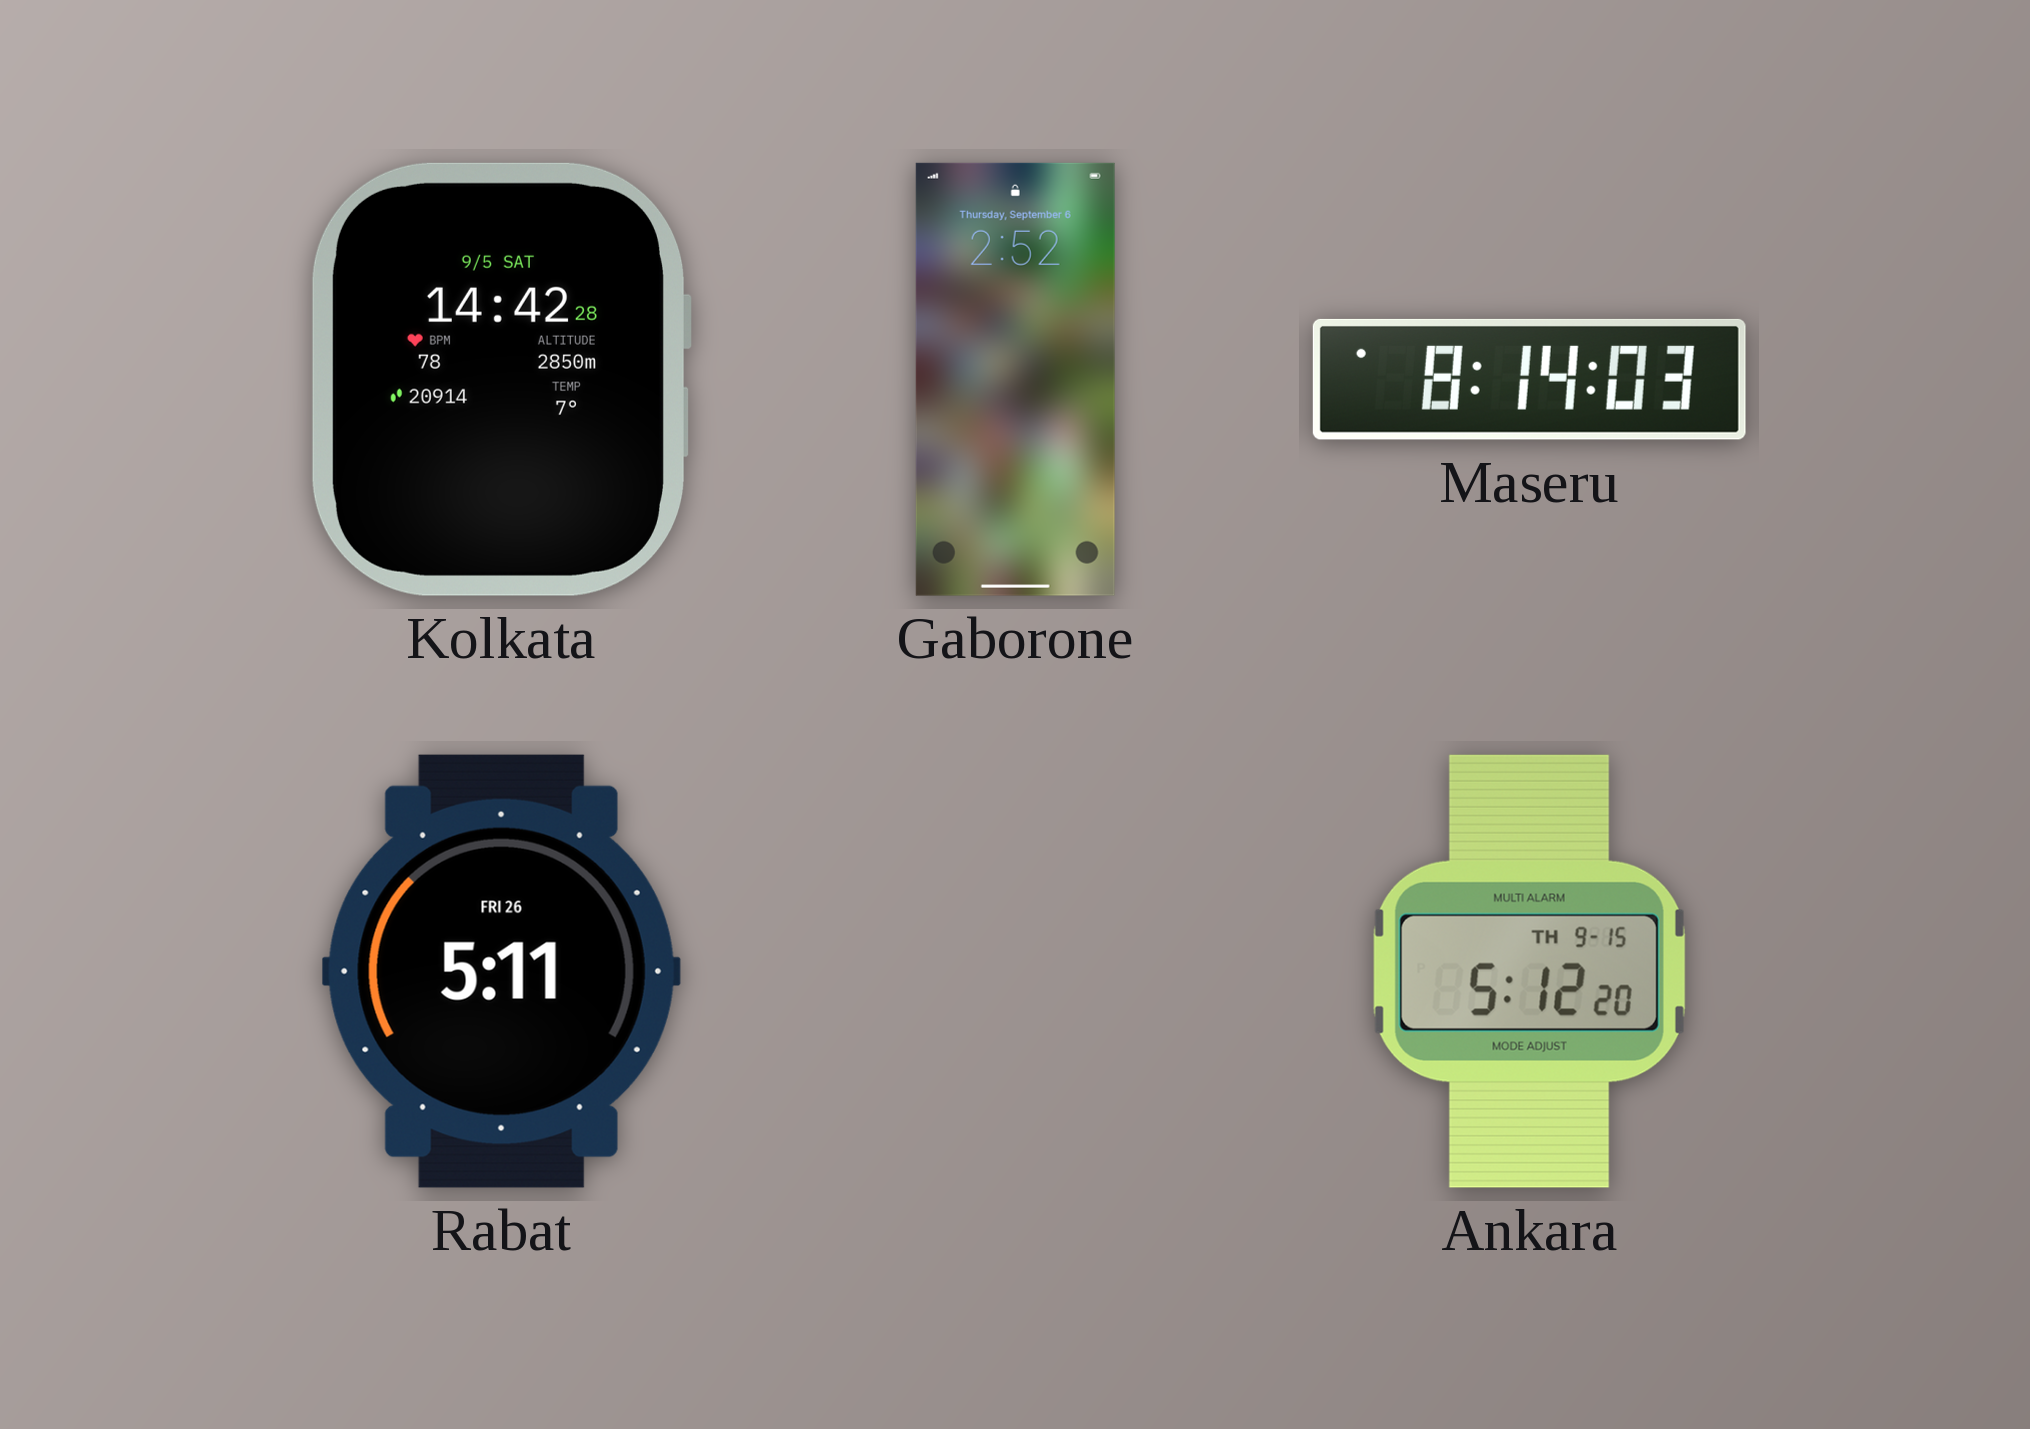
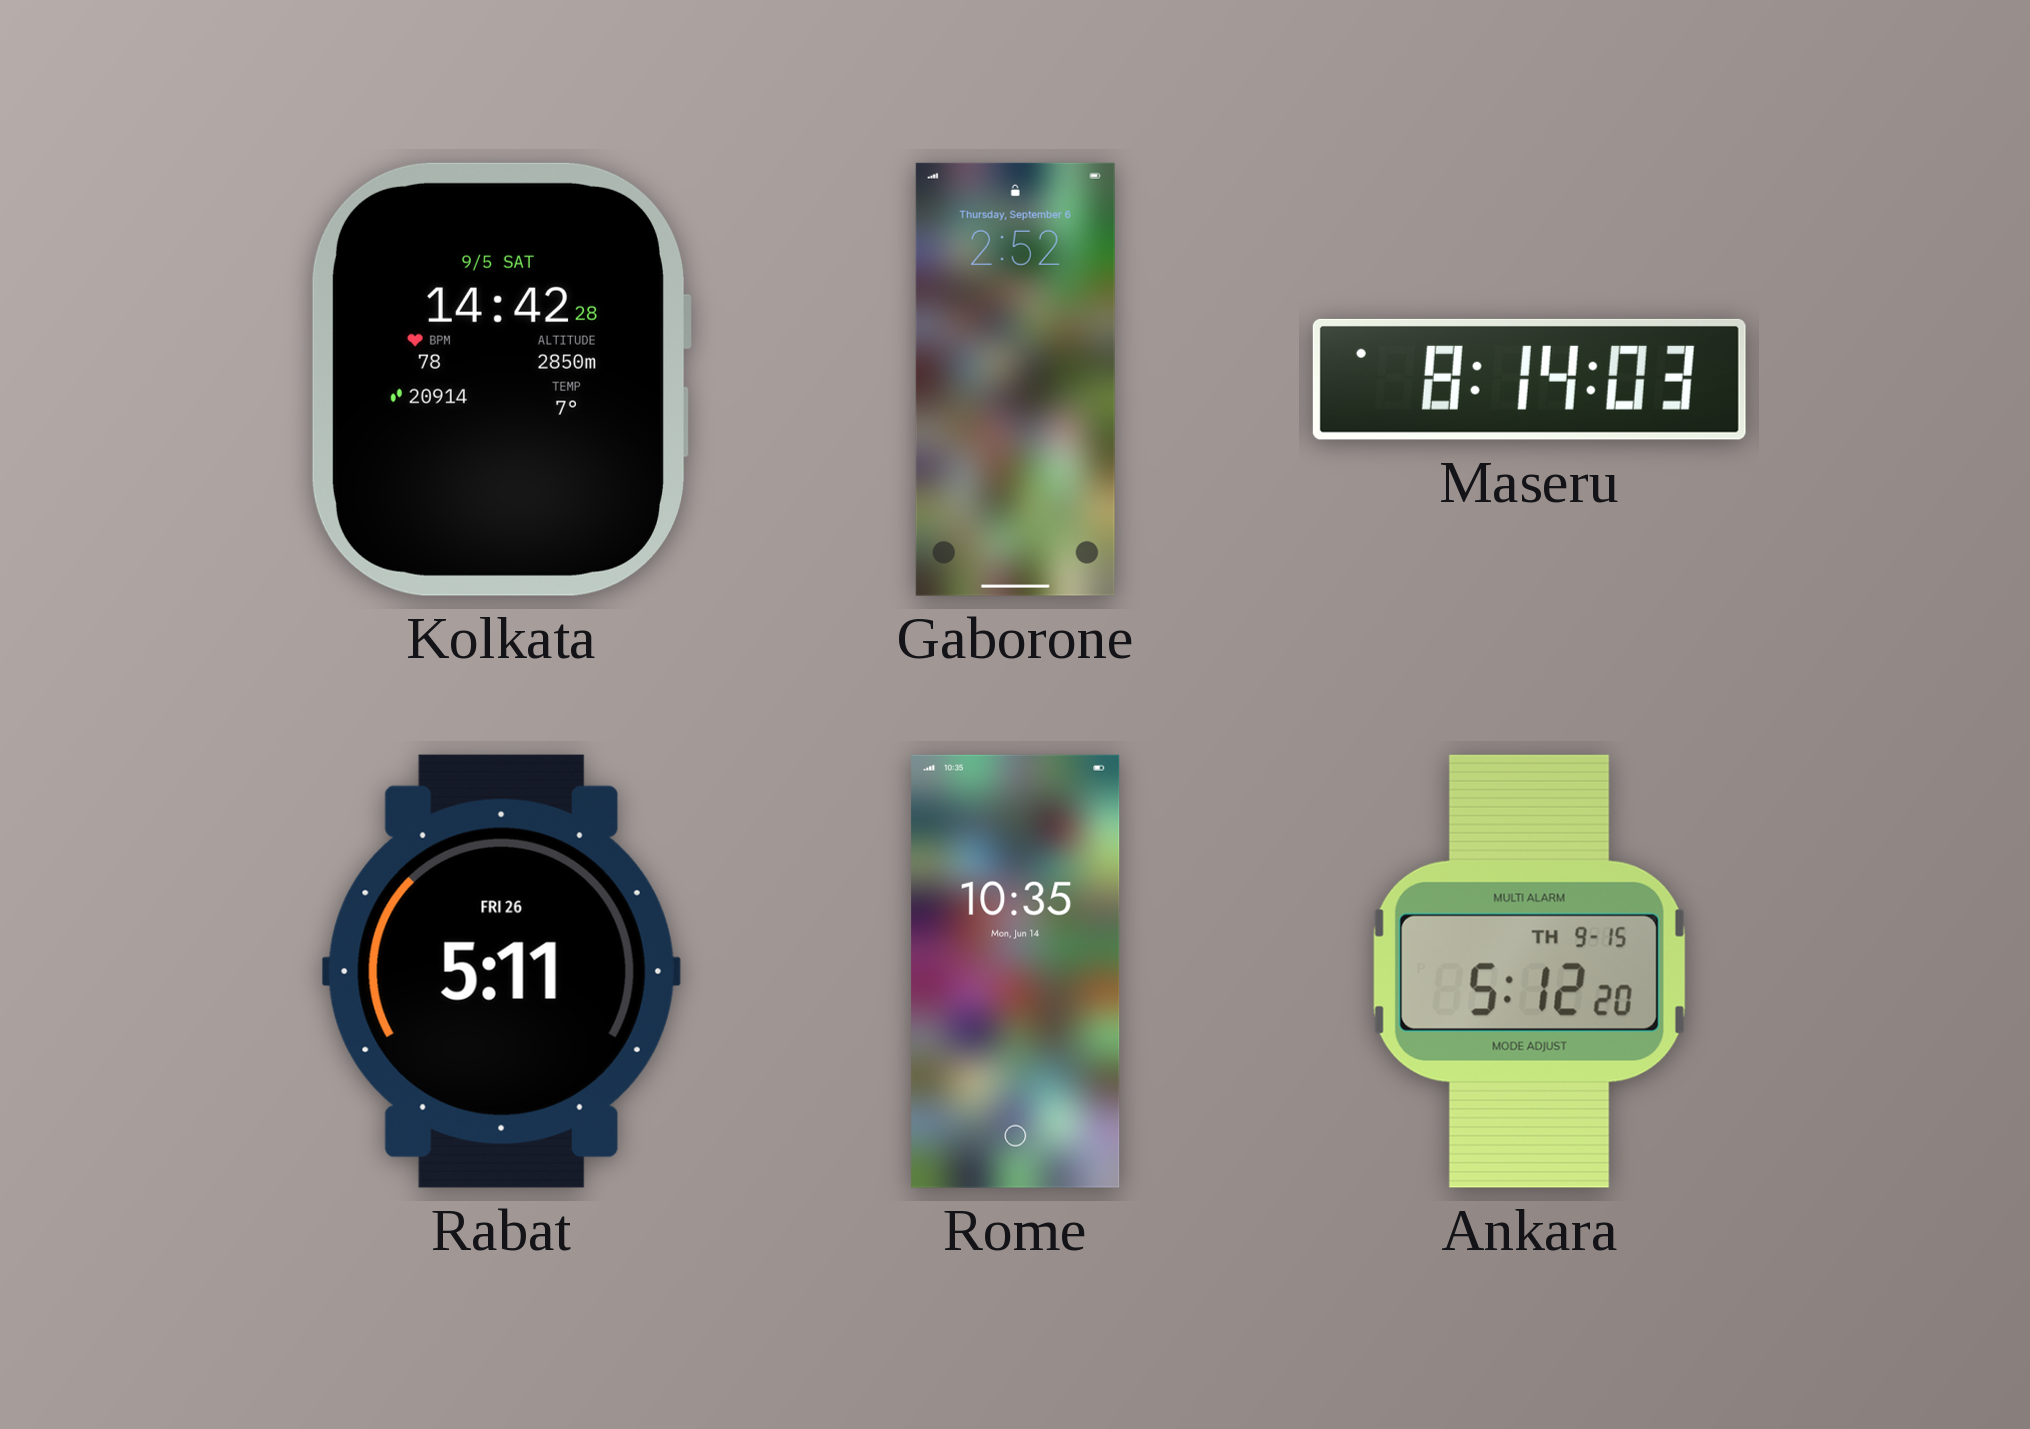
Rome: none -> 10:35 (1016, 971)
